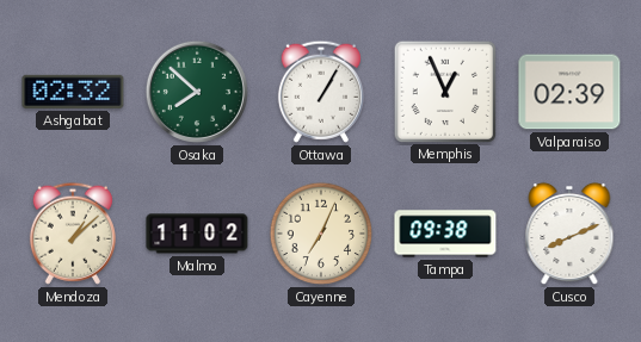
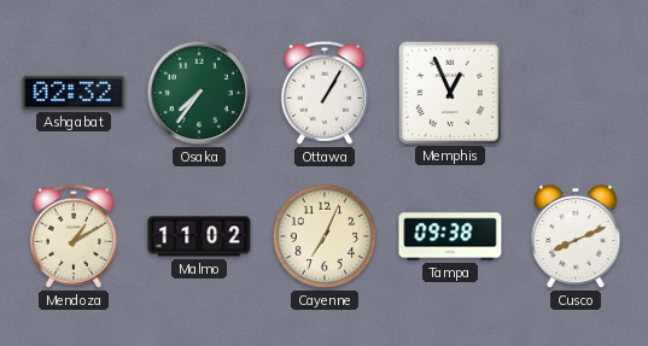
Osaka: 7:52 -> 7:36 (199, 93)
Valparaiso: 02:39 -> none (569, 92)
Mendoza: 1:08 -> 1:10 (74, 236)
